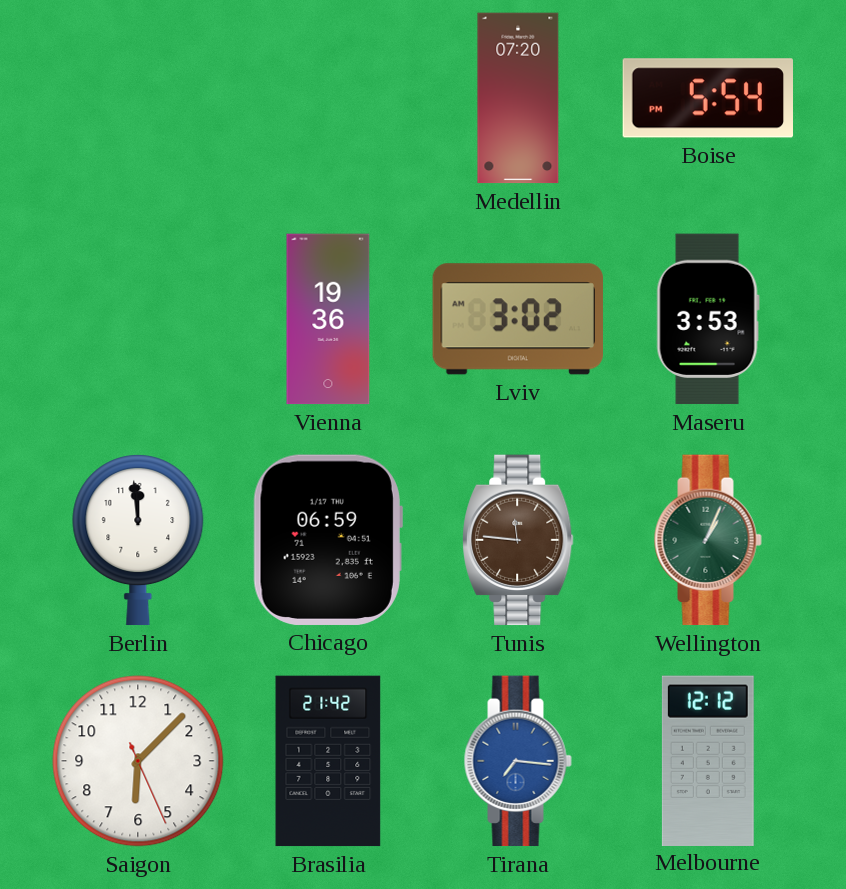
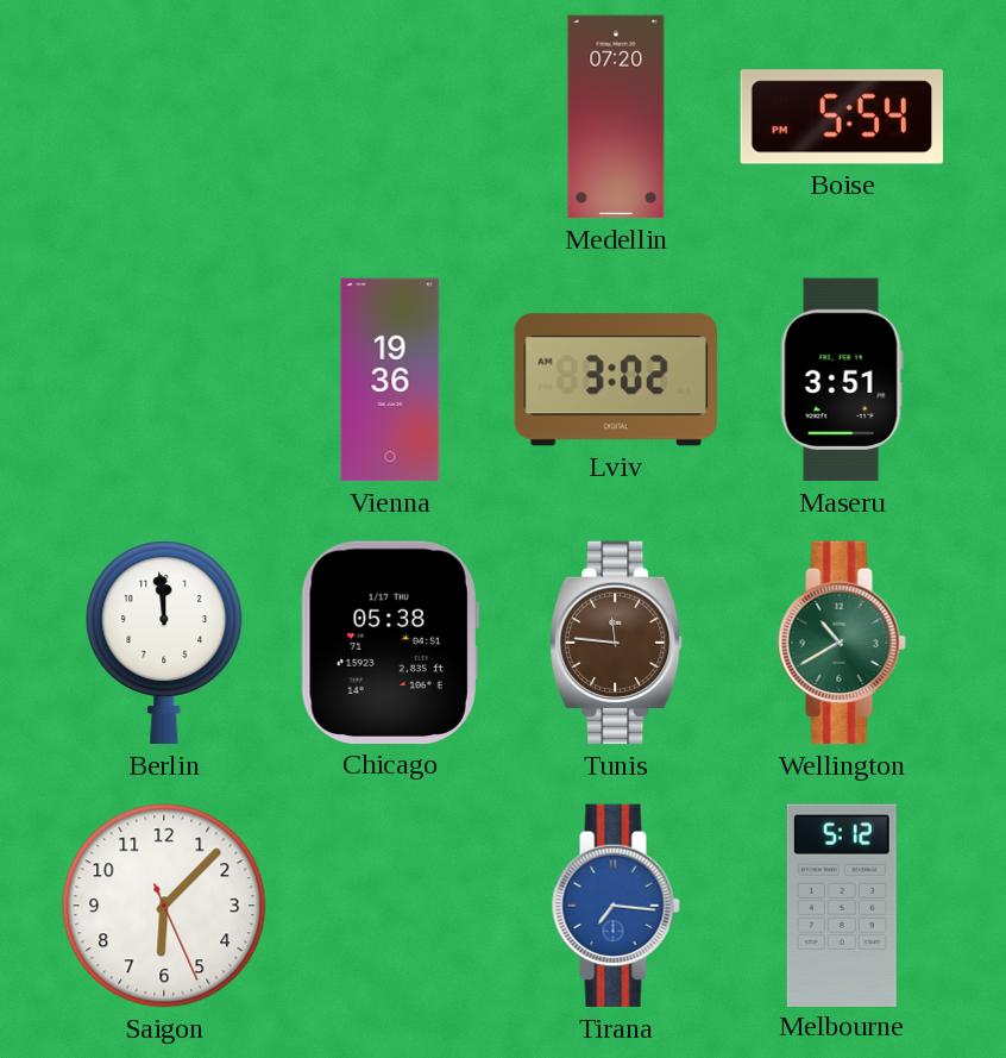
Maseru: 3:53 -> 3:51 (842, 380)
Chicago: 06:59 -> 05:38 (390, 643)
Wellington: 1:04 -> 10:40 (842, 643)
Brasilia: 21:42 -> none (328, 761)
Melbourne: 12:12 -> 5:12 (842, 904)
